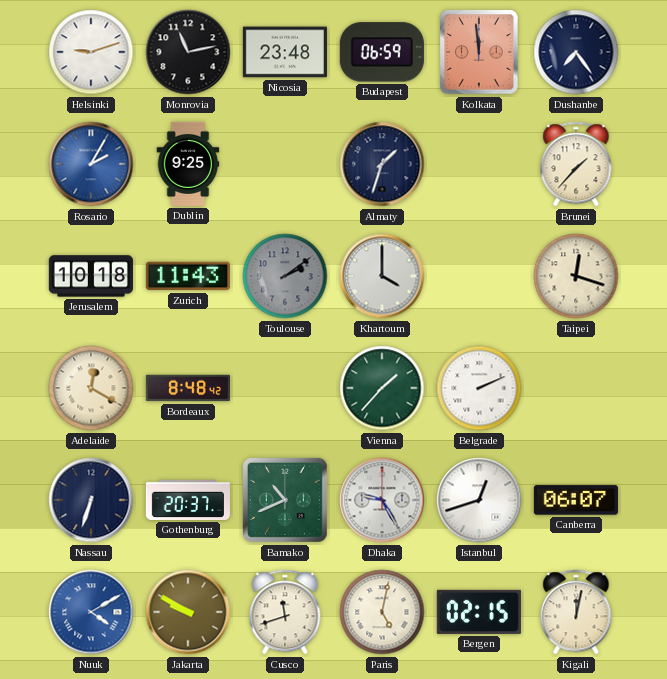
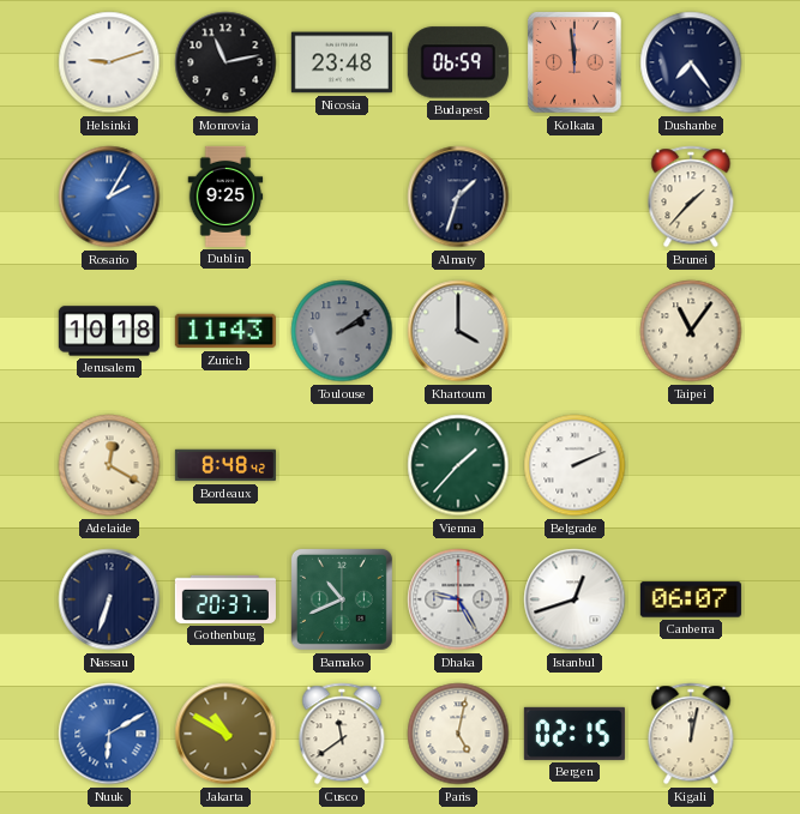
Taipei: 12:18 -> 11:06 (691, 331)
Nuuk: 4:10 -> 6:10 (109, 734)
Jakarta: 9:50 -> 10:50 (225, 734)
Cusco: 11:42 -> 11:39 (342, 734)
